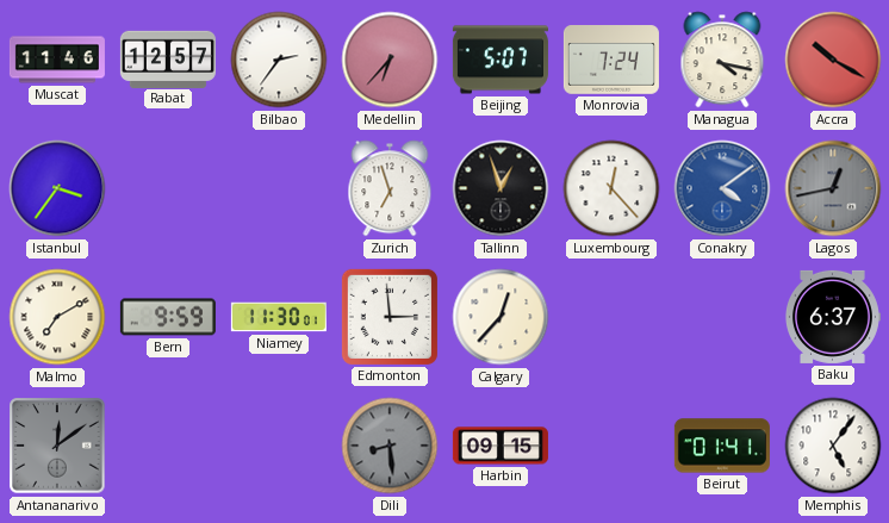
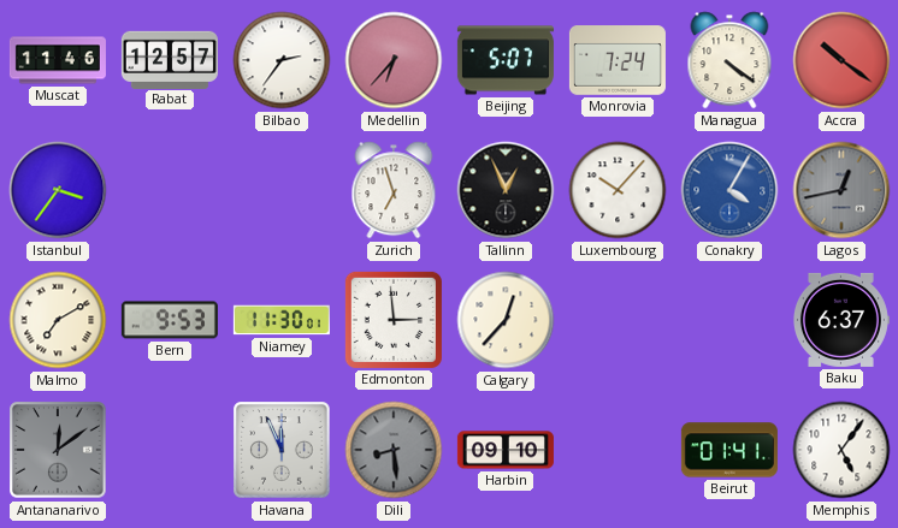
Managua: 4:17 -> 4:21 (729, 60)
Accra: 10:20 -> 10:21 (841, 60)
Tallinn: 12:57 -> 12:56 (506, 190)
Luxembourg: 12:23 -> 10:07 (618, 190)
Conakry: 4:09 -> 4:05 (729, 190)
Bern: 9:59 -> 9:53 (170, 320)
Havana: none -> 11:56 (282, 450)
Harbin: 09:15 -> 09:10 (506, 450)
